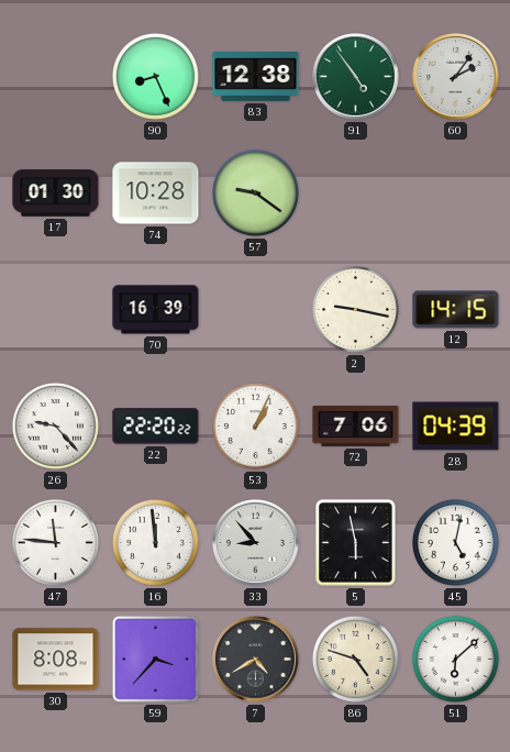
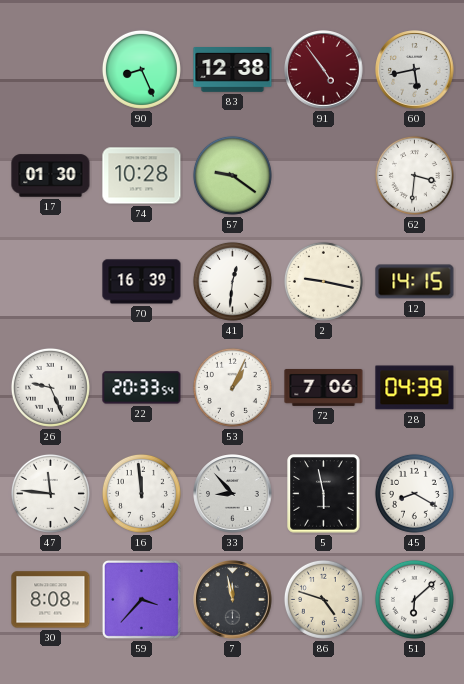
91 dial: green -> burgundy (324, 70)
60: 2:06 -> 5:43 (415, 70)
62: none -> 3:31 (414, 175)
41: none -> 12:31 (232, 281)
26: 9:23 -> 9:26 (50, 387)
22: 22:20 -> 20:33 (142, 388)
45: 5:02 -> 8:20 (414, 493)
7: 4:40 -> 11:58 (233, 600)
